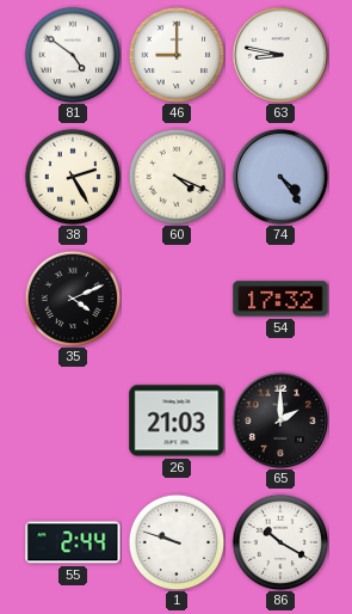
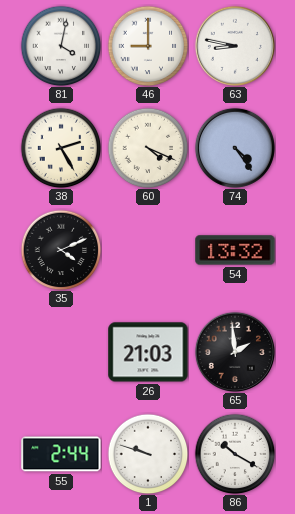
81: 4:51 -> 4:02 (61, 46)
54: 17:32 -> 13:32 (235, 250)
65: 2:00 -> 1:59 (235, 352)
